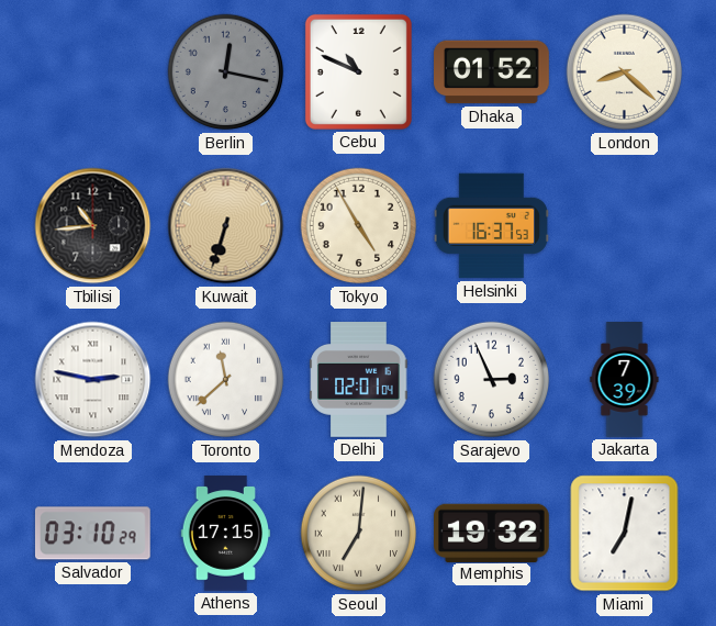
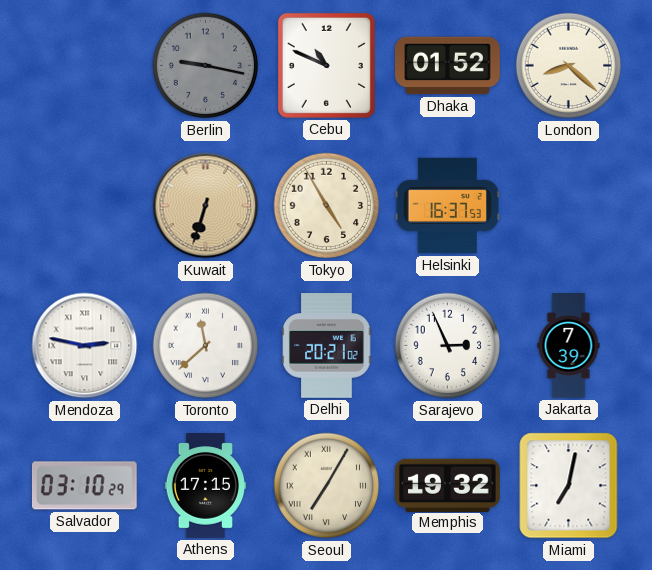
Berlin: 12:17 -> 9:17 (206, 66)
Tbilisi: 10:44 -> none (93, 226)
Delhi: 02:01 -> 20:21 (327, 346)
Seoul: 7:01 -> 7:05 (327, 486)
